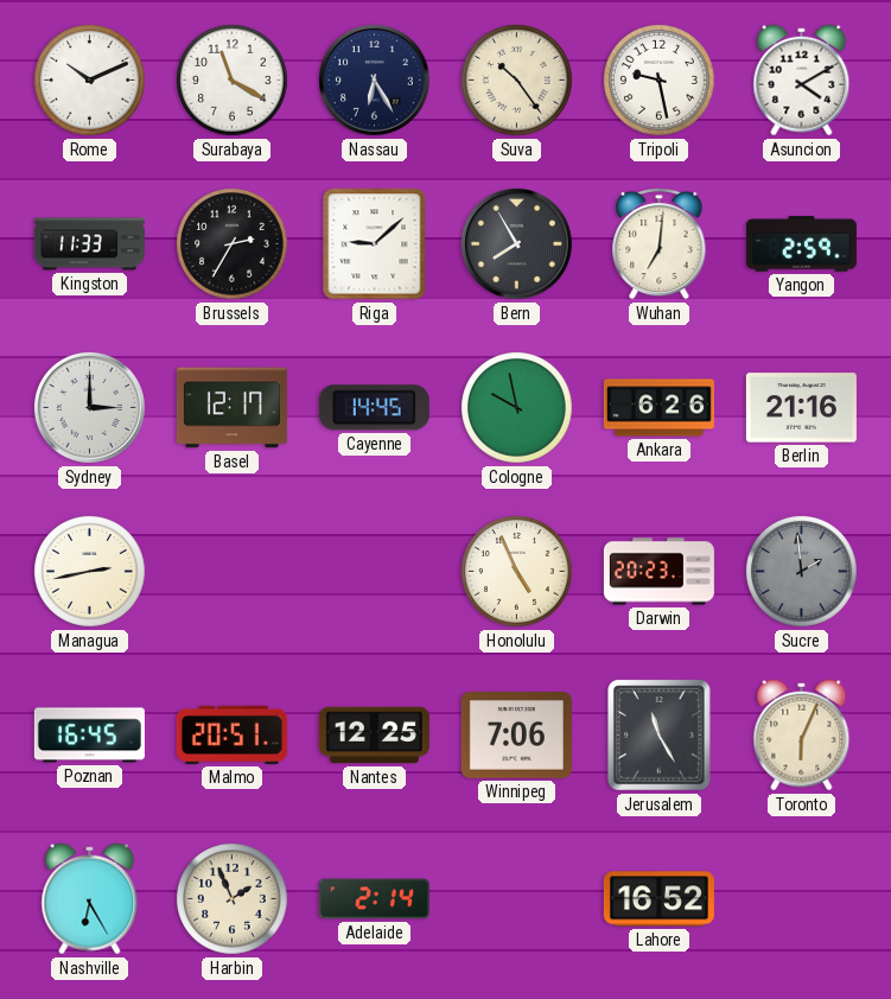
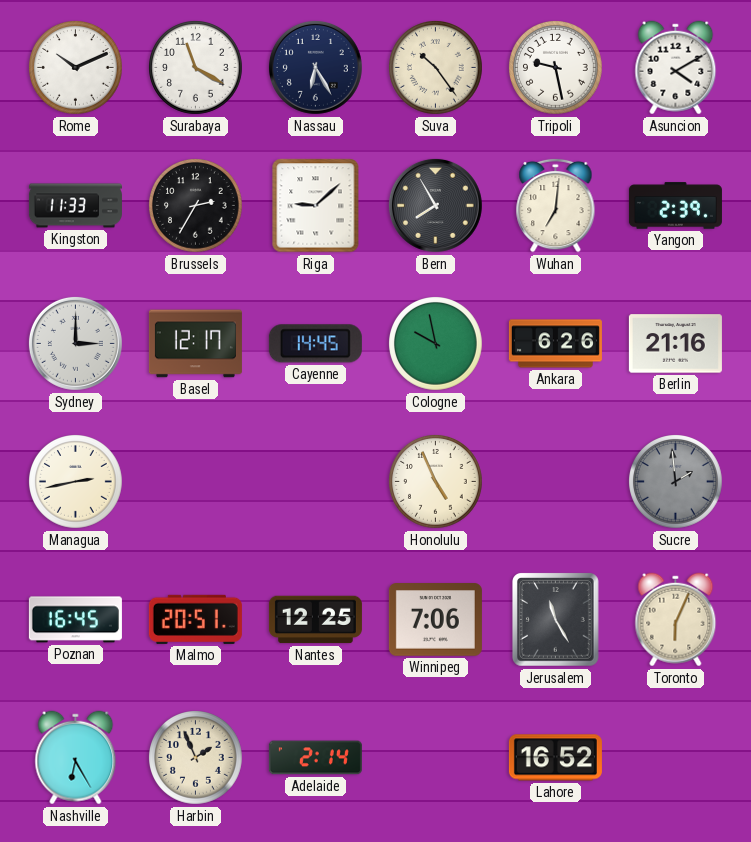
Yangon: 2:59 -> 2:39 (675, 206)
Darwin: 20:23 -> none (658, 572)
